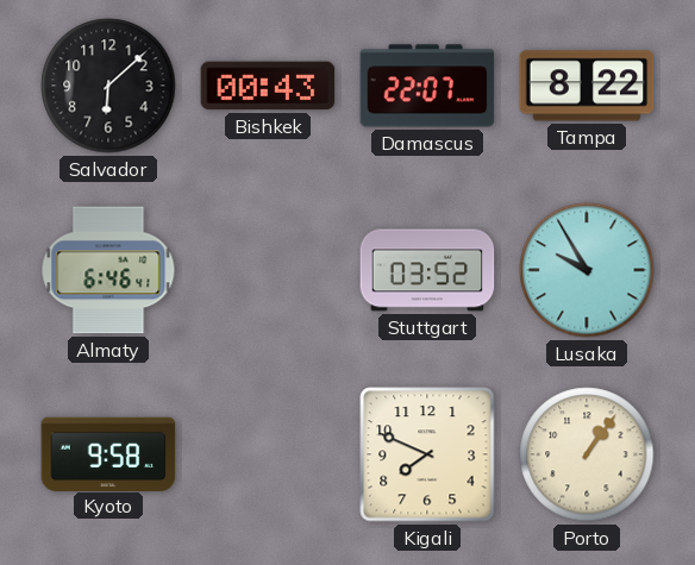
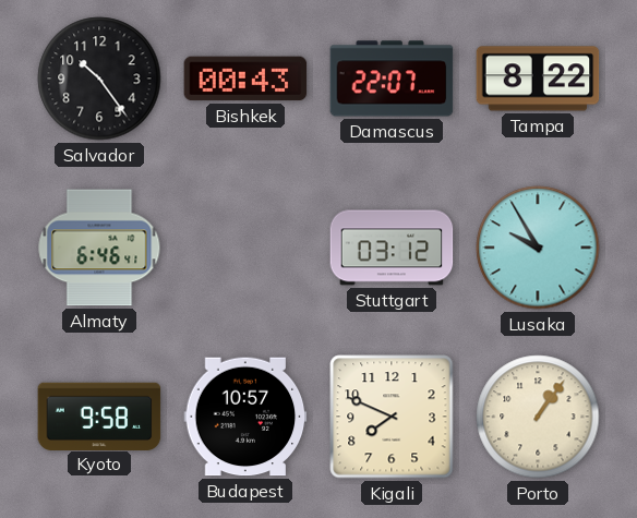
Salvador: 6:08 -> 10:24 (99, 79)
Stuttgart: 03:52 -> 03:12 (392, 248)
Budapest: none -> 10:57 (245, 417)
